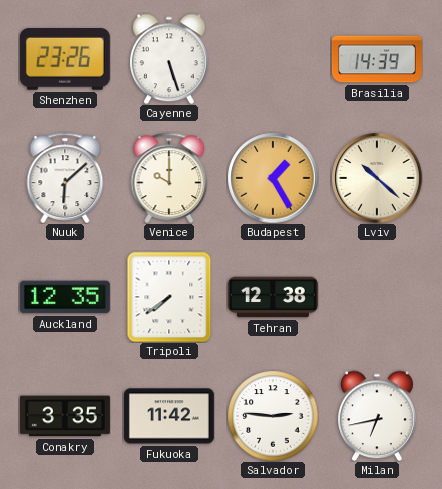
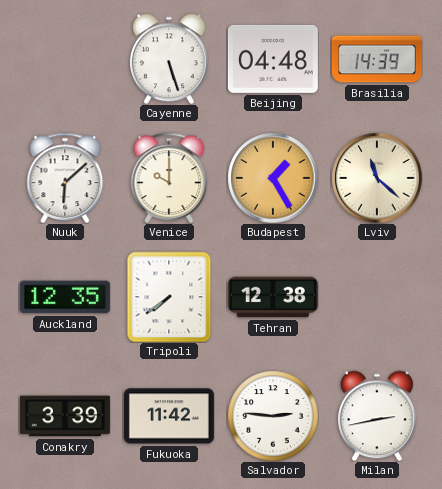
Shenzhen: 23:26 -> none (65, 59)
Beijing: none -> 04:48 (273, 59)
Lviv: 10:22 -> 11:22 (377, 178)
Conakry: 3:35 -> 3:39 (65, 416)
Milan: 6:43 -> 2:43 (377, 416)
